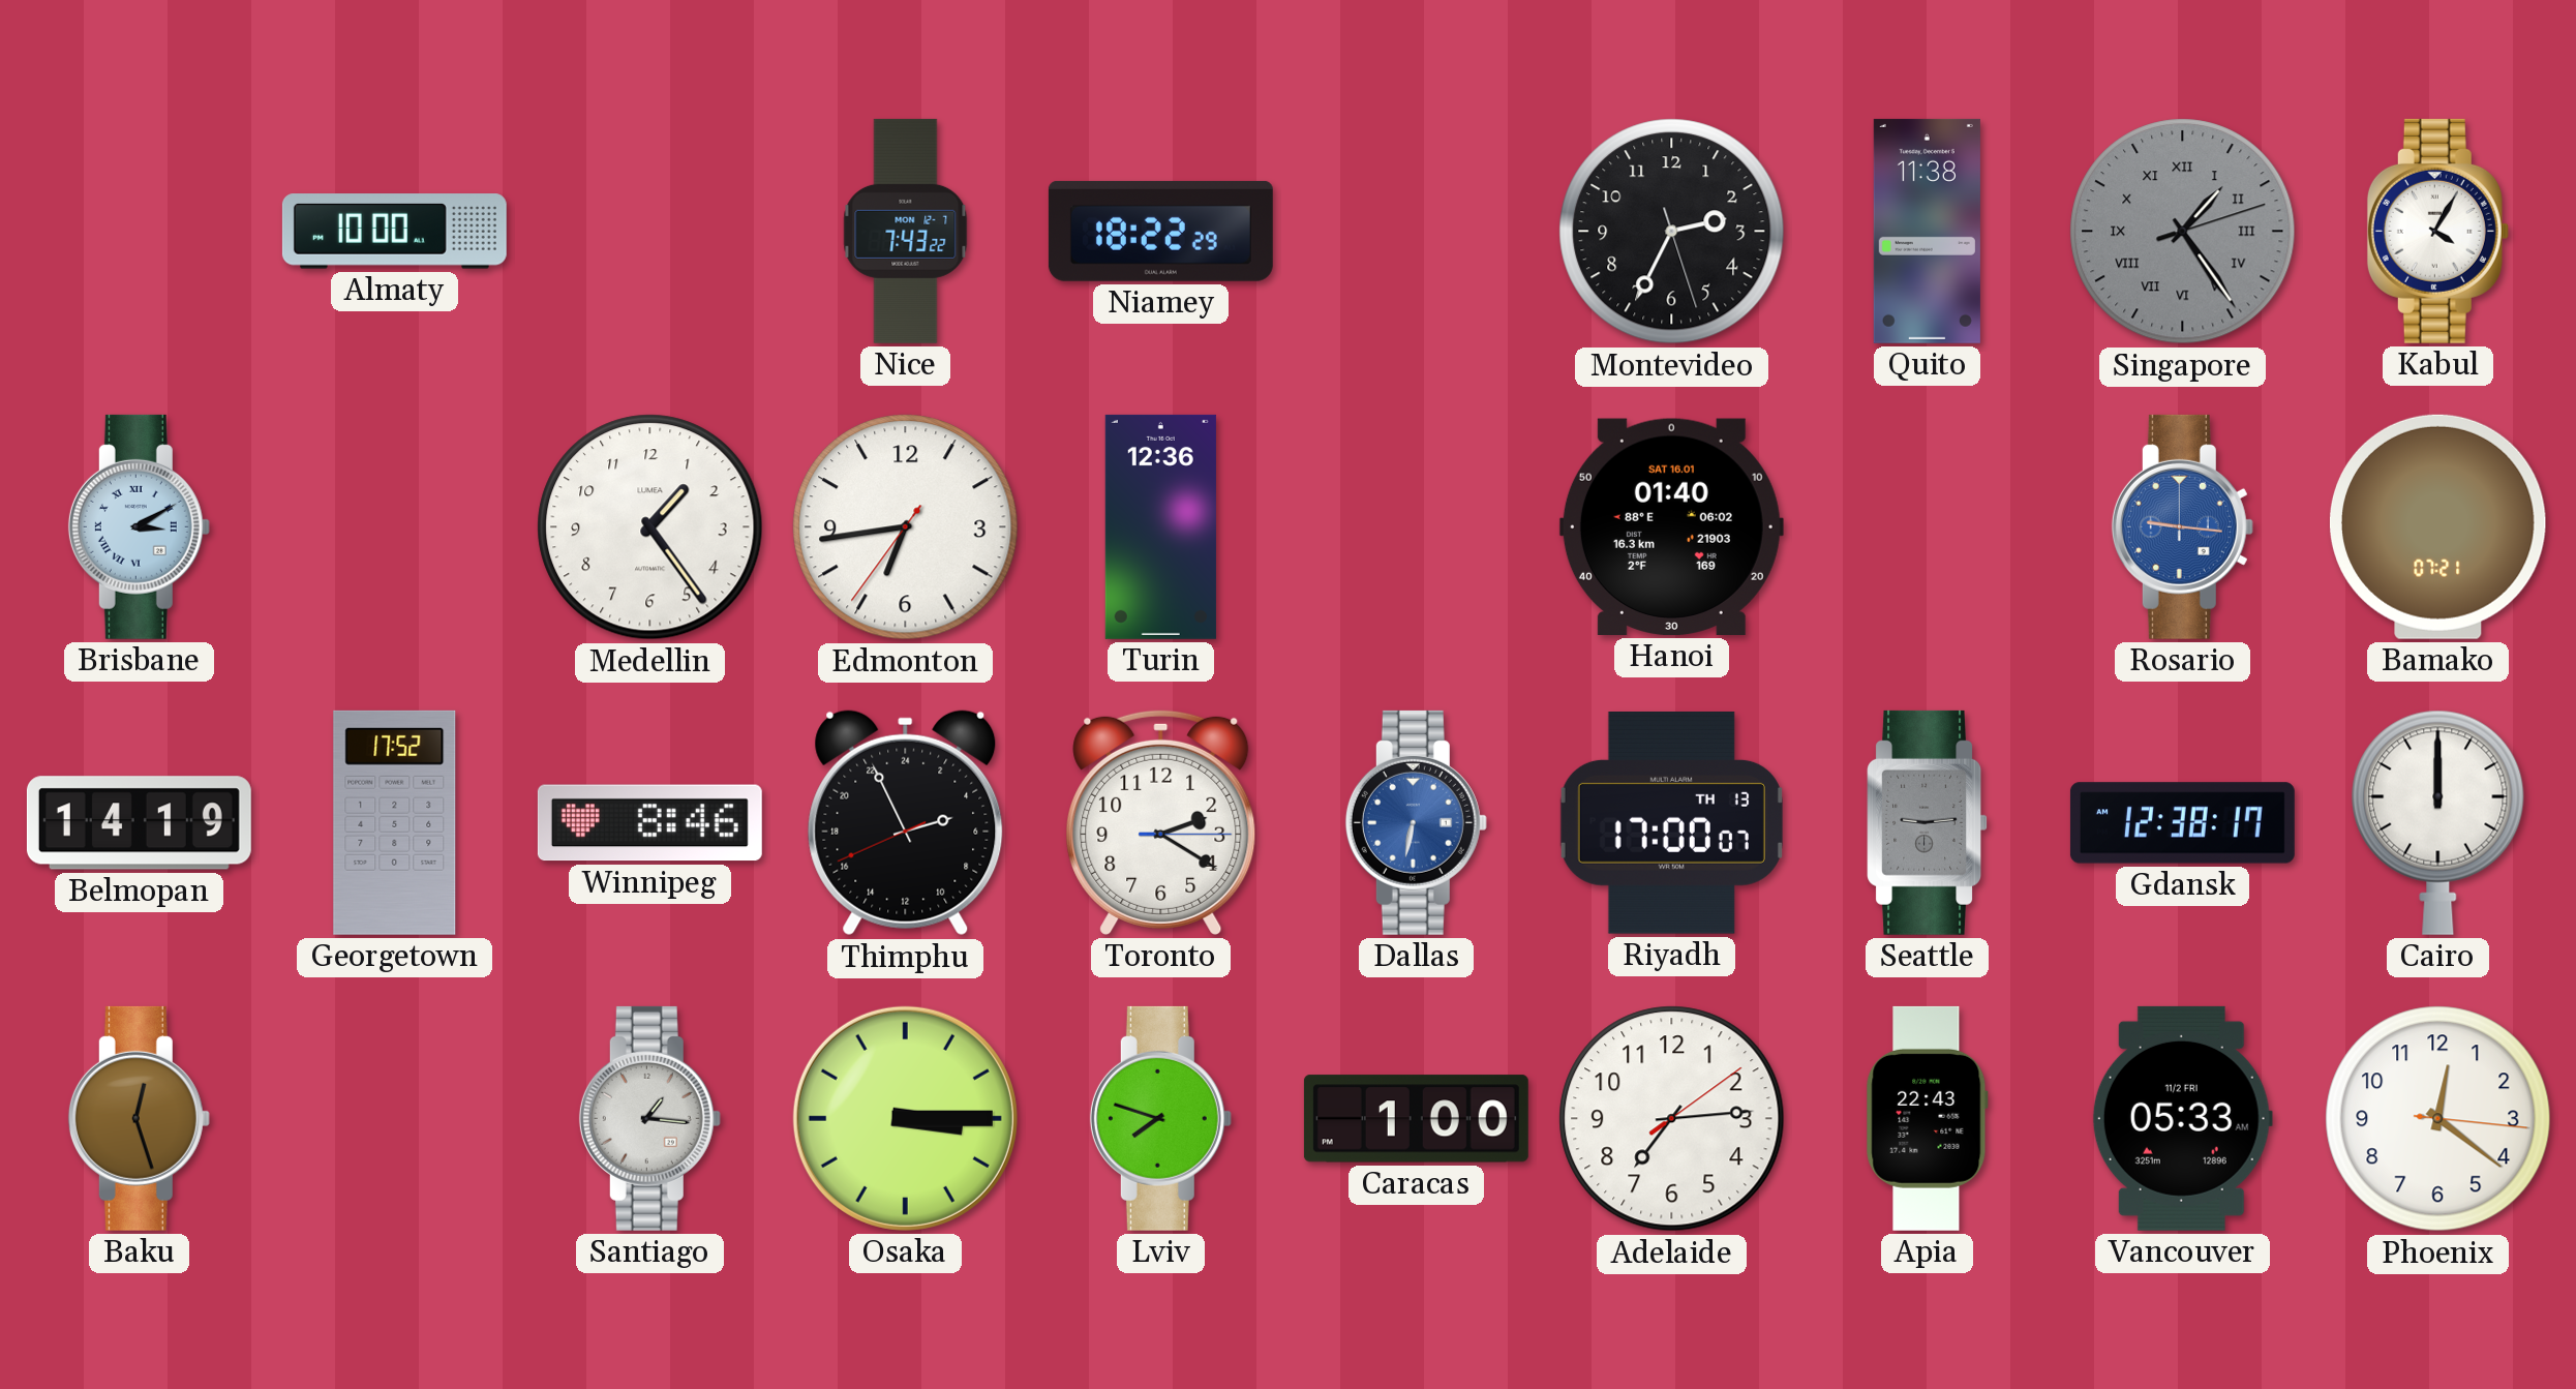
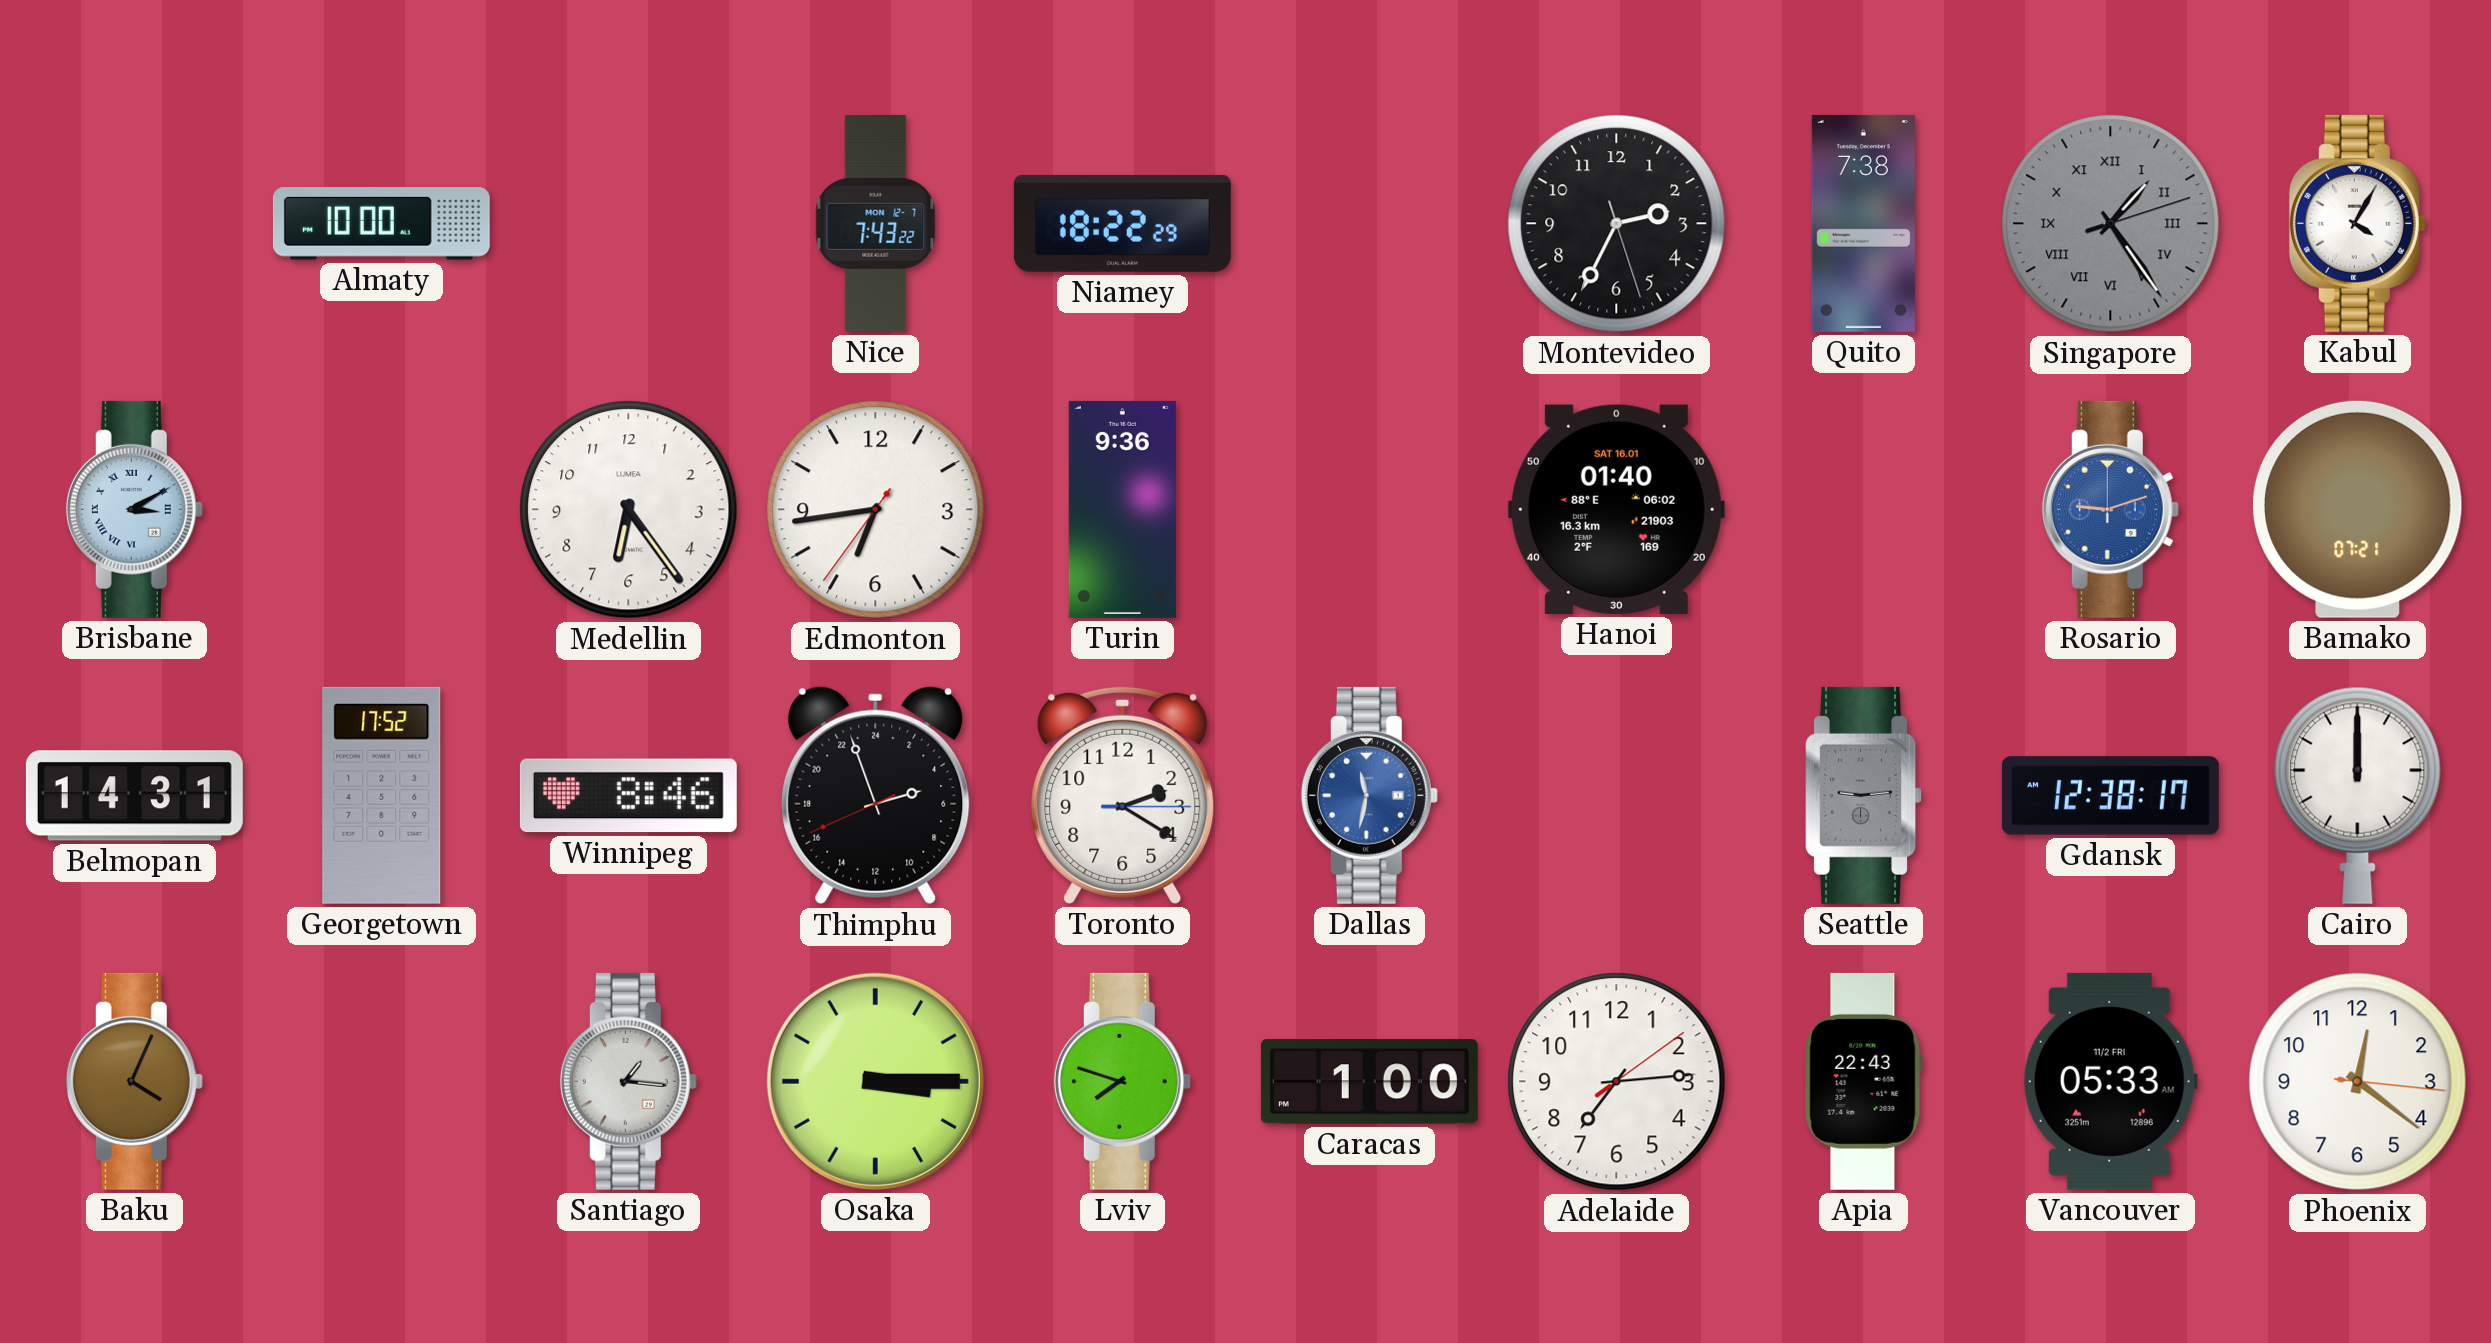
Quito: 11:38 -> 7:38 (1863, 223)
Medellin: 1:24 -> 6:24 (629, 510)
Turin: 12:36 -> 9:36 (1122, 509)
Rosario: 9:16 -> 9:12 (2110, 509)
Belmopan: 14:19 -> 14:31 (134, 796)
Thimphu: 4:55 -> 4:56 (876, 796)
Dallas: 6:32 -> 11:32 (1369, 795)
Riyadh: 17:00 -> none (1671, 822)
Baku: 12:27 -> 4:04 (134, 1081)
